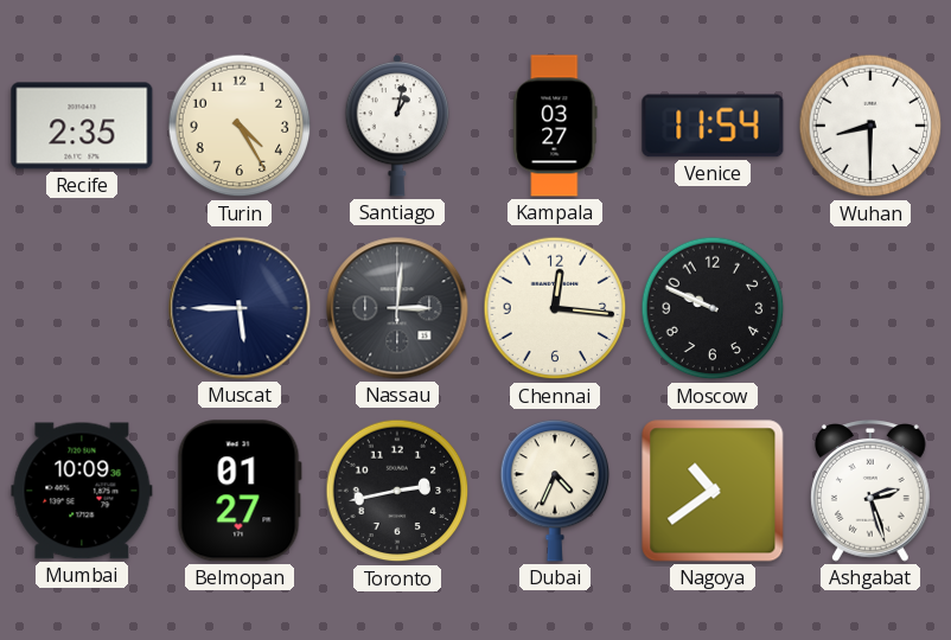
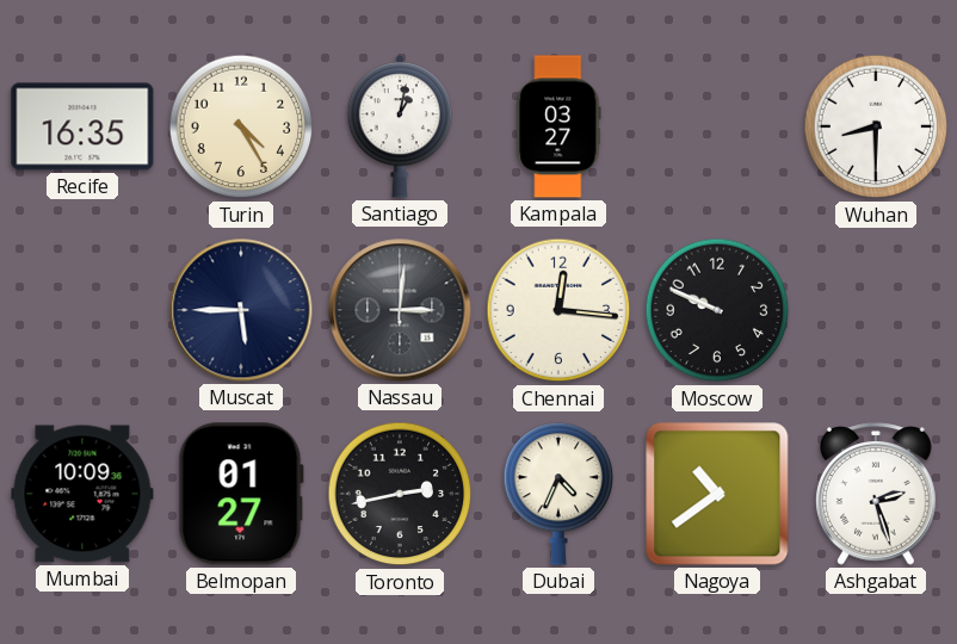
Recife: 2:35 -> 16:35 (82, 126)
Venice: 11:54 -> none (713, 126)
